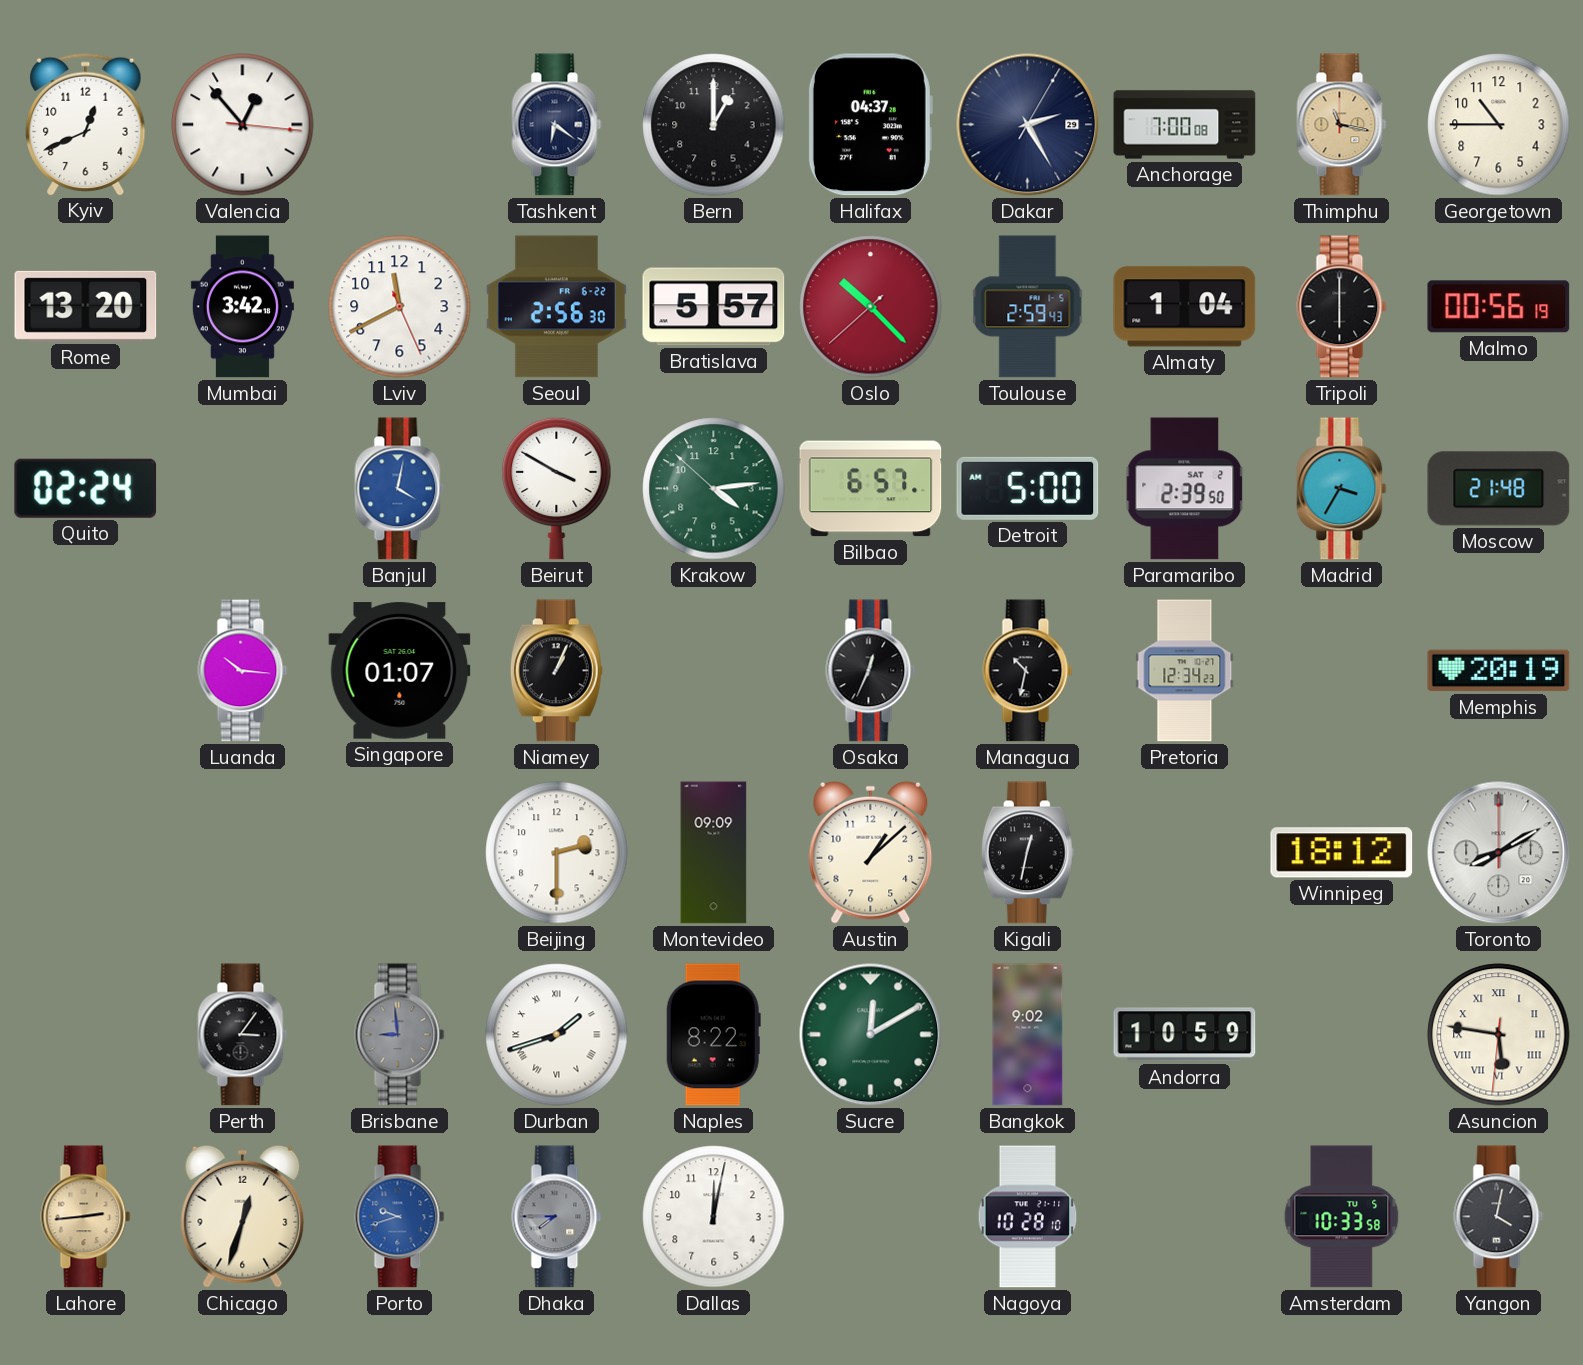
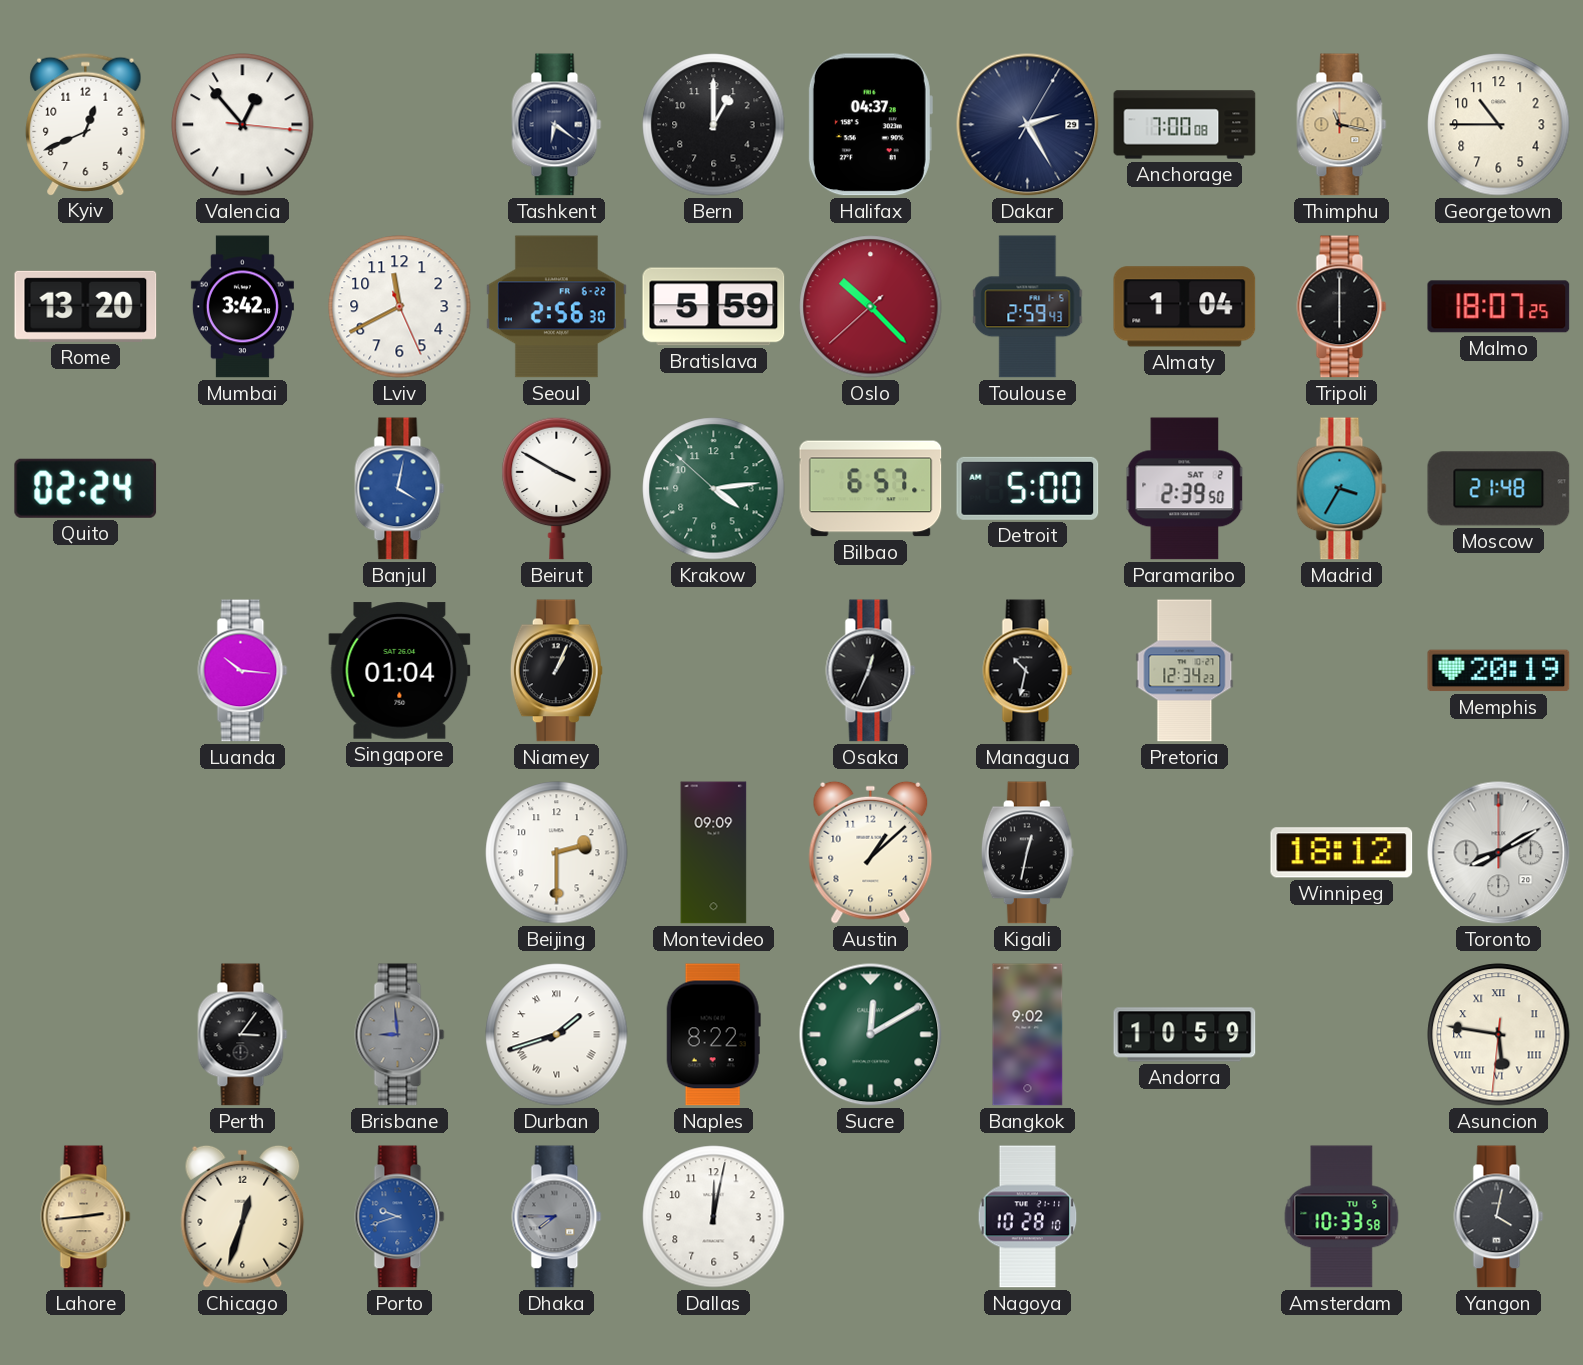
Bratislava: 5:57 -> 5:59 (714, 307)
Malmo: 00:56 -> 18:07 (1499, 307)
Singapore: 01:07 -> 01:04 (400, 671)
